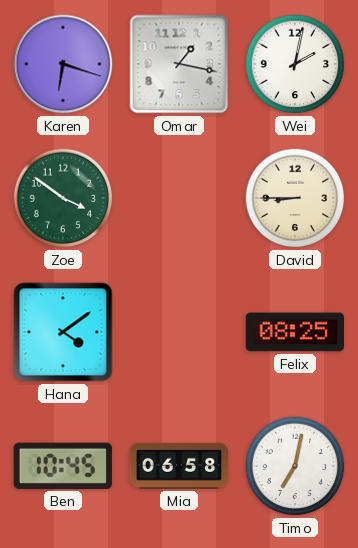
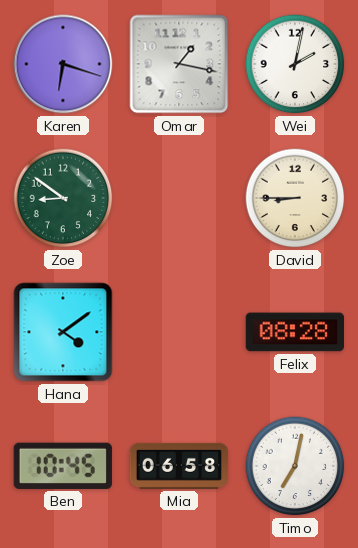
Zoe: 3:51 -> 8:51 (63, 198)
Felix: 08:25 -> 08:28 (294, 332)
